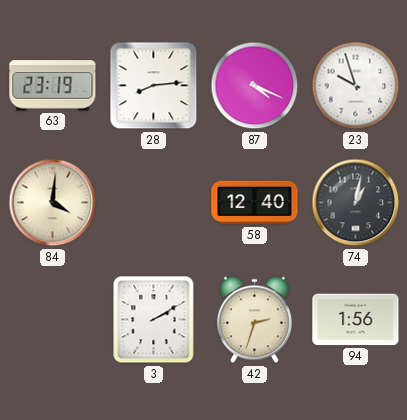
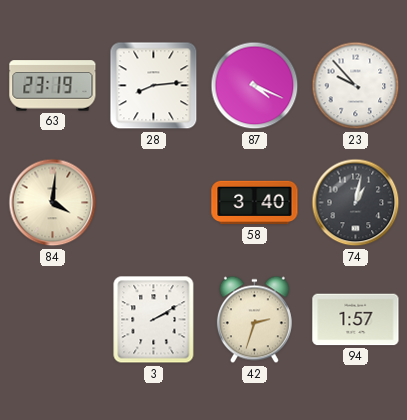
23: 9:57 -> 9:53 (356, 86)
58: 12:40 -> 3:40 (255, 203)
94: 1:56 -> 1:57 (356, 320)
